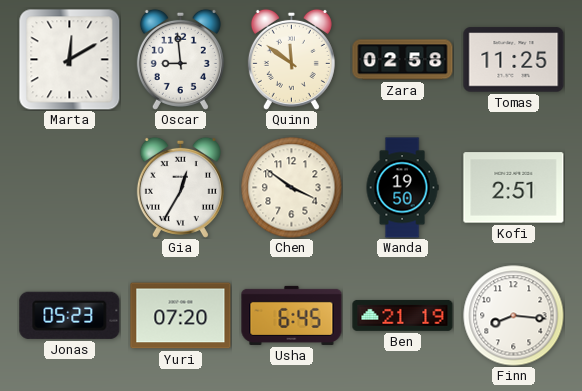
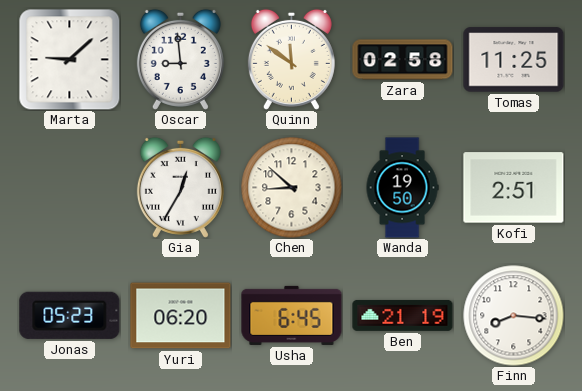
Marta: 12:10 -> 9:08 (69, 59)
Chen: 3:51 -> 8:52 (292, 188)
Yuri: 07:20 -> 06:20 (181, 316)
